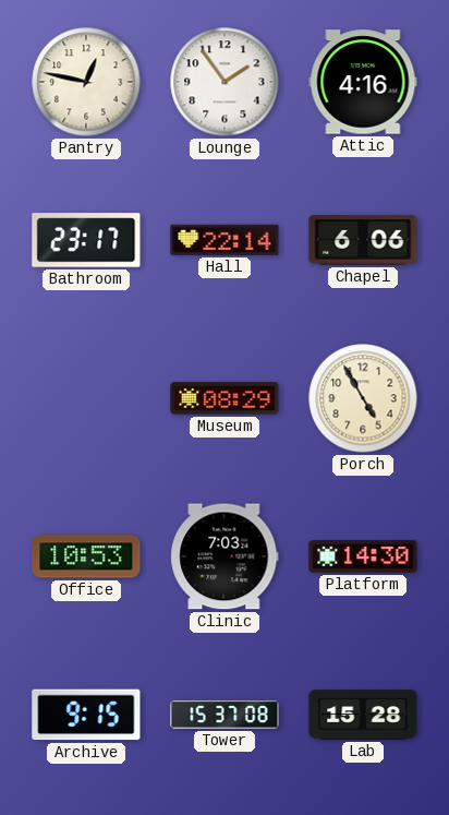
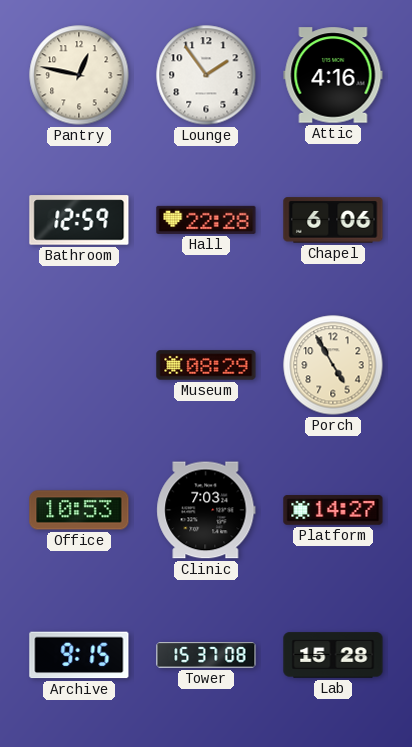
Bathroom: 23:17 -> 12:59 (79, 220)
Hall: 22:14 -> 22:28 (206, 220)
Platform: 14:30 -> 14:27 (333, 510)
